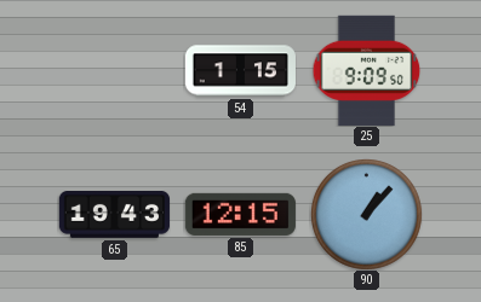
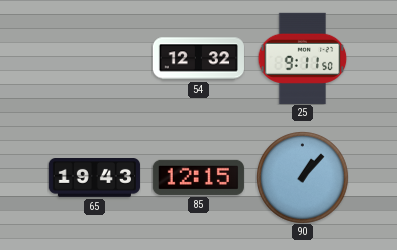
54: 1:15 -> 12:32 (198, 59)
25: 9:09 -> 9:11 (303, 58)
